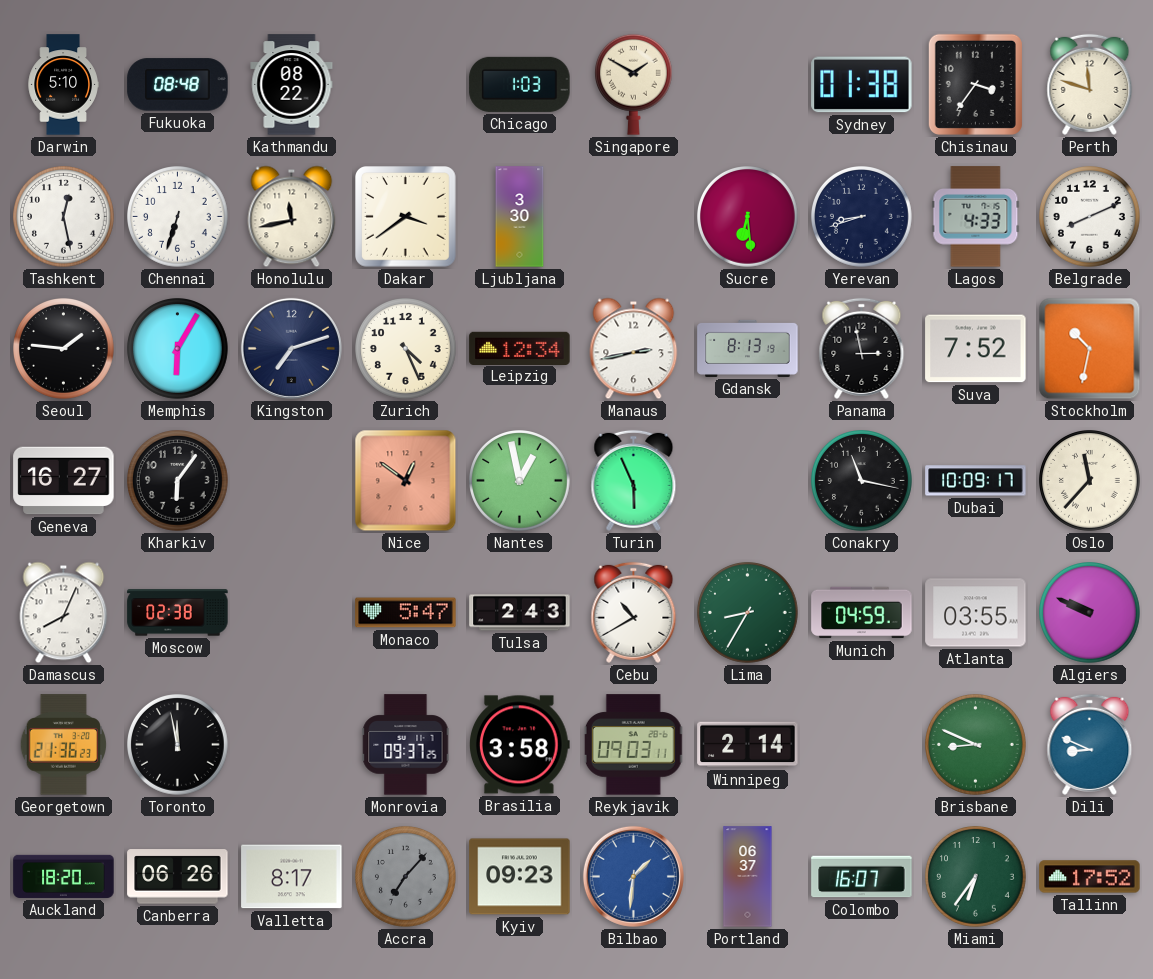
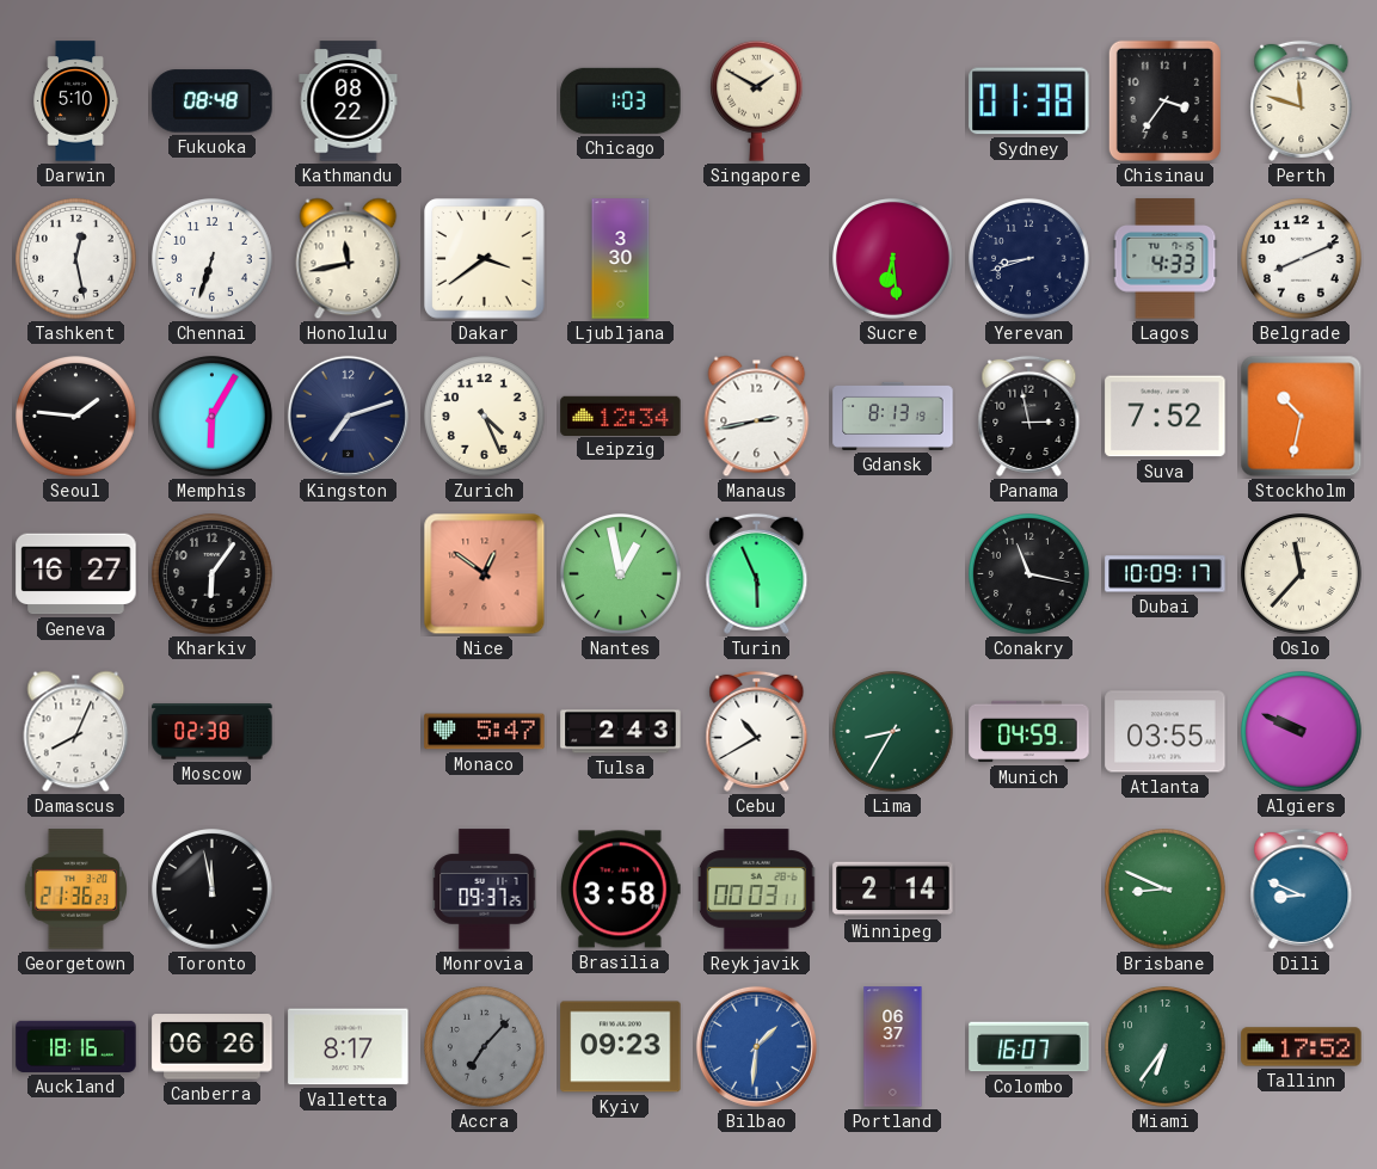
Reykjavik: 09:03 -> 00:03 (757, 890)
Auckland: 18:20 -> 18:16 (76, 1046)
